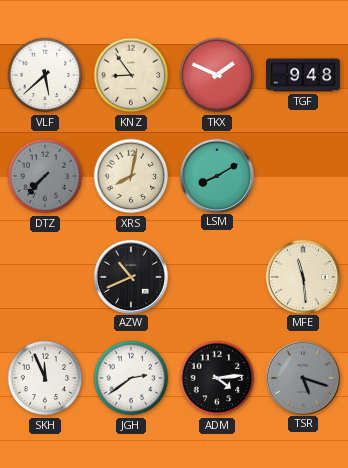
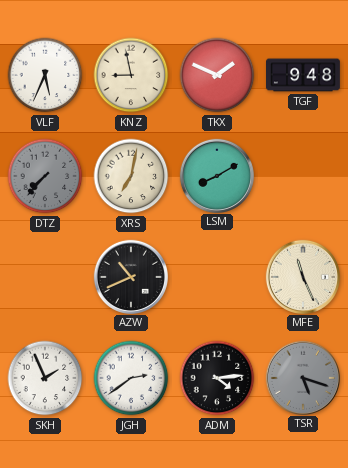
VLF: 5:38 -> 5:34 (45, 75)
KNZ: 8:54 -> 8:58 (131, 75)
XRS: 8:02 -> 7:02 (131, 176)
MFE: 11:29 -> 11:26 (302, 276)
SKH: 11:56 -> 1:56 (45, 378)
